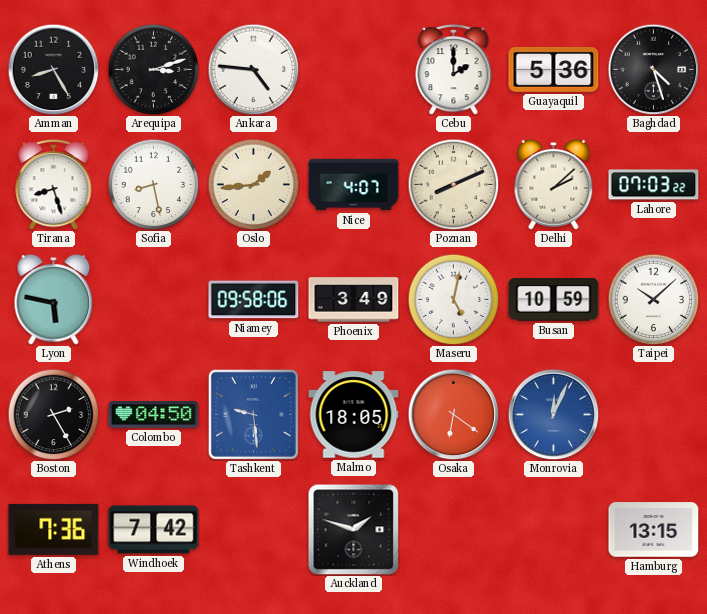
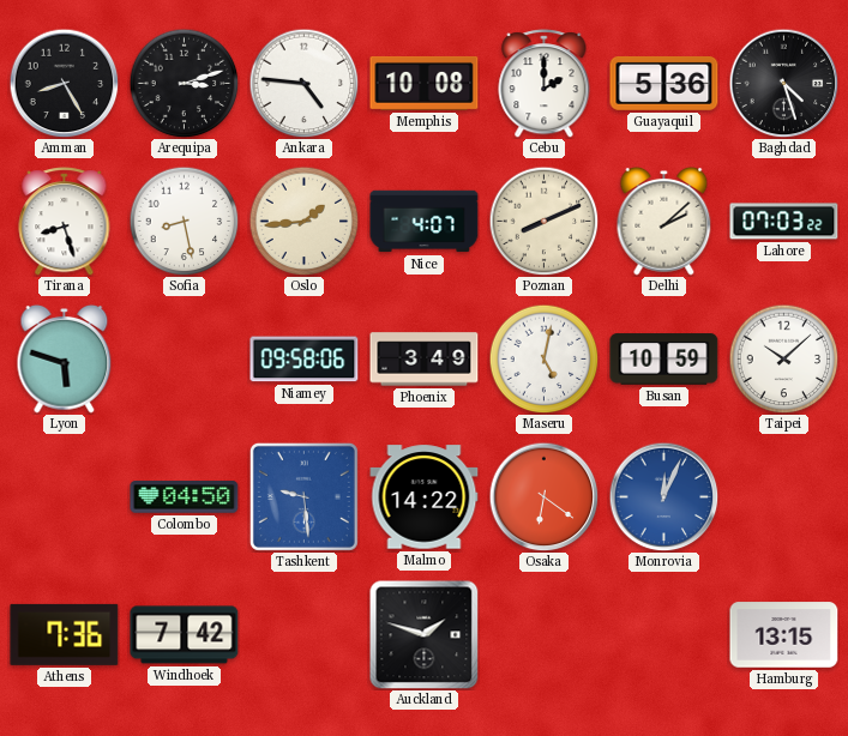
Memphis: none -> 10:08 (425, 83)
Lyon: 5:47 -> 5:48 (65, 358)
Boston: 2:25 -> none (53, 414)
Malmo: 18:05 -> 14:22 (425, 497)
